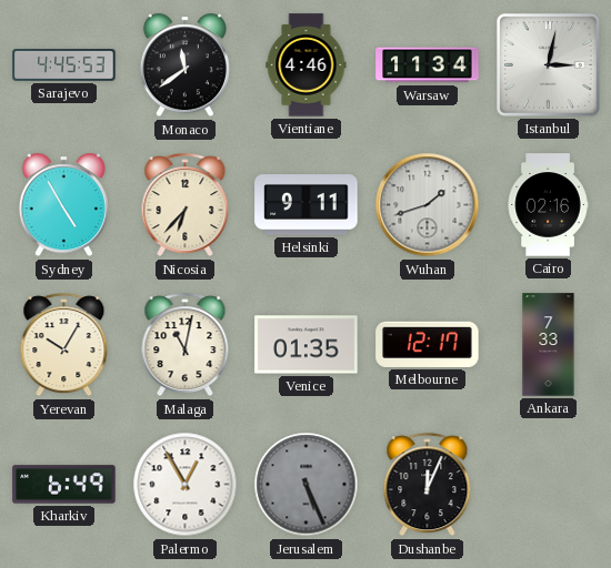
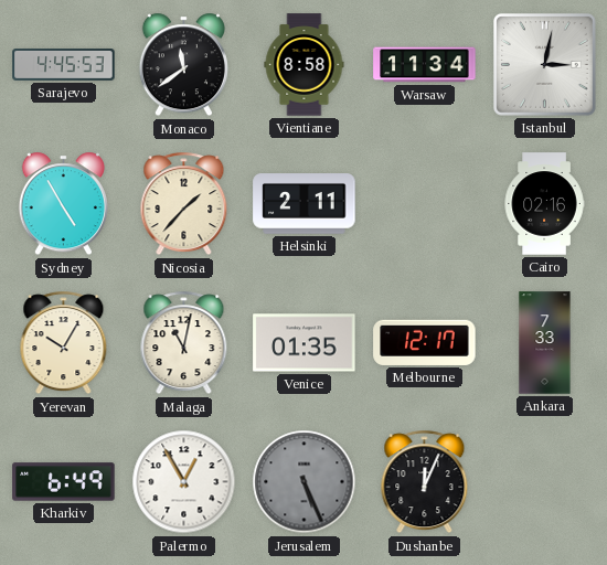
Vientiane: 4:46 -> 8:58 (305, 65)
Nicosia: 6:37 -> 1:37 (184, 204)
Helsinki: 9:11 -> 2:11 (305, 204)
Wuhan: 1:42 -> none (428, 205)
